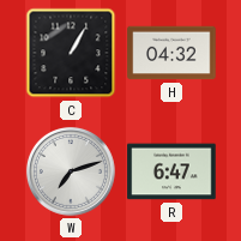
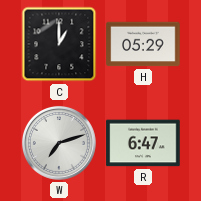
C: 1:05 -> 1:00 (59, 44)
H: 04:32 -> 05:29 (143, 44)
